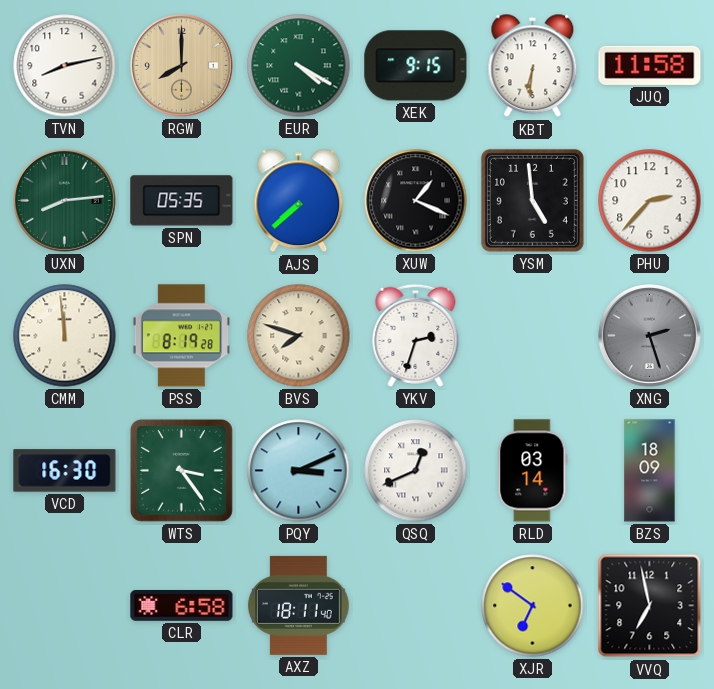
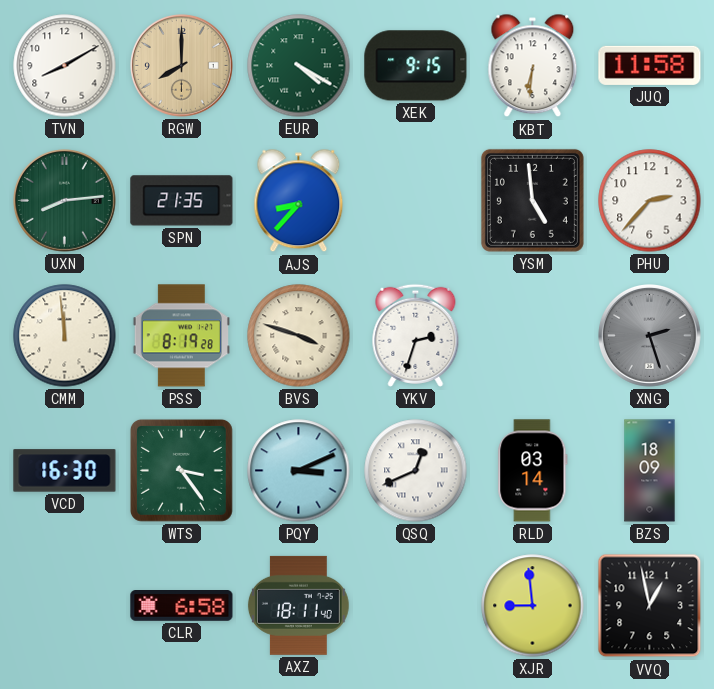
TVN: 8:13 -> 8:10 (65, 66)
SPN: 05:35 -> 21:35 (182, 201)
AJS: 7:38 -> 8:37 (299, 201)
XUW: 1:19 -> none (416, 201)
BVS: 7:48 -> 3:48 (299, 336)
XJR: 6:51 -> 8:59 (533, 606)
VVQ: 6:58 -> 12:58 (650, 606)
